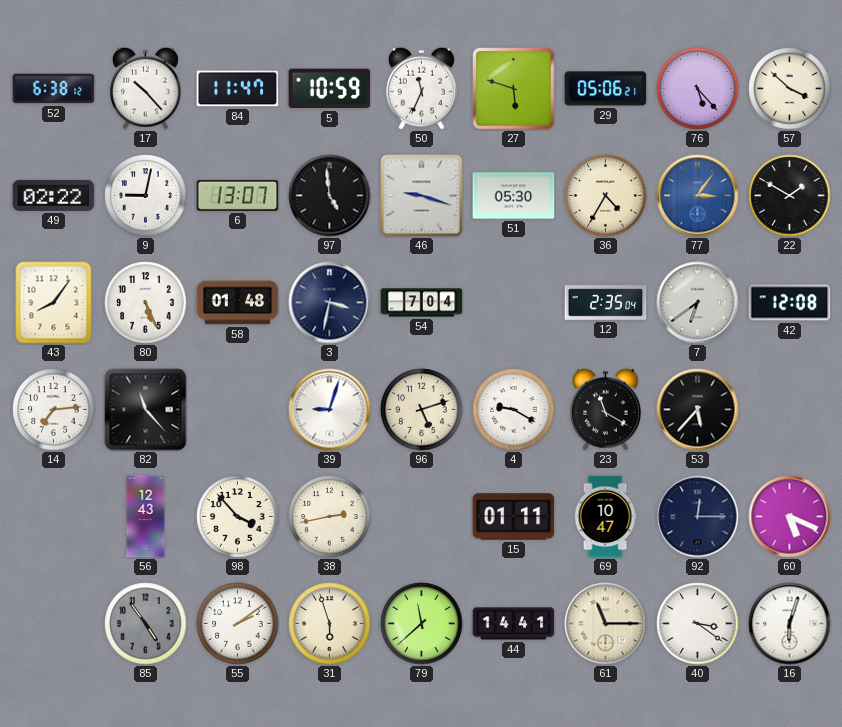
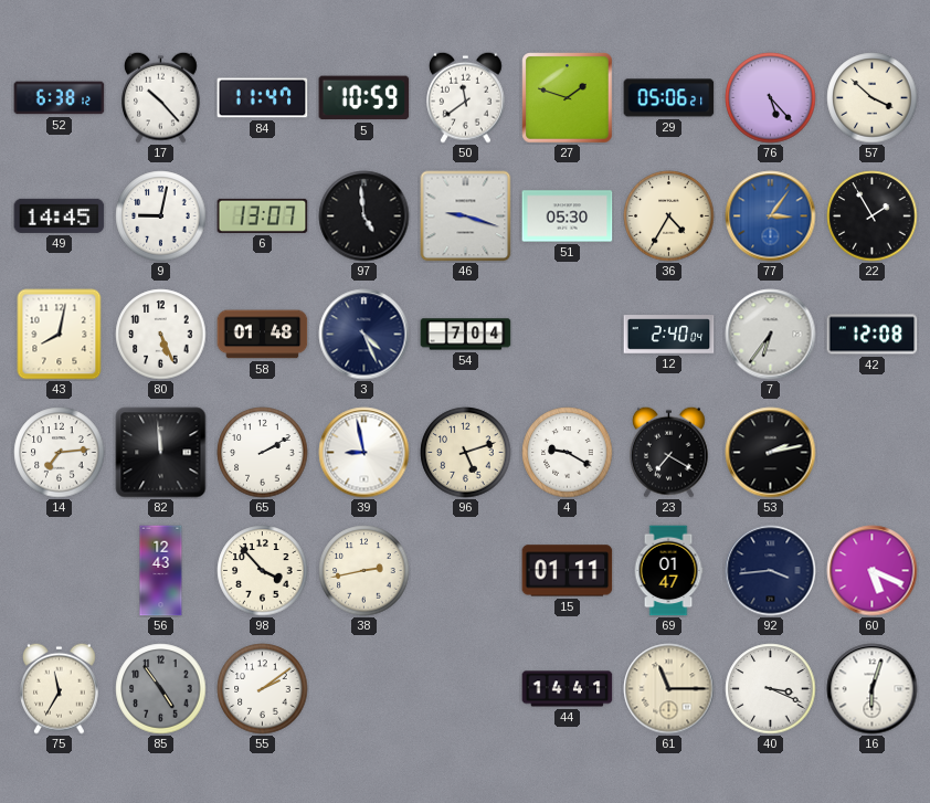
50: 11:34 -> 11:39 (466, 97)
27: 5:48 -> 1:48 (568, 98)
49: 02:22 -> 14:45 (60, 215)
22: 1:50 -> 1:55 (873, 216)
43: 8:06 -> 8:02 (60, 335)
3: 3:32 -> 4:26 (364, 335)
12: 2:35 -> 2:40 (669, 335)
7: 6:39 -> 6:36 (771, 335)
82: 11:23 -> 11:59 (161, 453)
65: none -> 2:10 (263, 453)
39: 9:03 -> 8:58 (364, 453)
23: 11:20 -> 7:20 (669, 452)
53: 5:37 -> 2:13 (771, 453)
69: 10:47 -> 01:47 (668, 571)
92: 12:15 -> 3:44 (771, 571)
75: none -> 11:35 (60, 688)
31: 5:57 -> none (330, 624)
79: 11:38 -> none (422, 624)
40: 3:21 -> 3:19 (771, 689)
